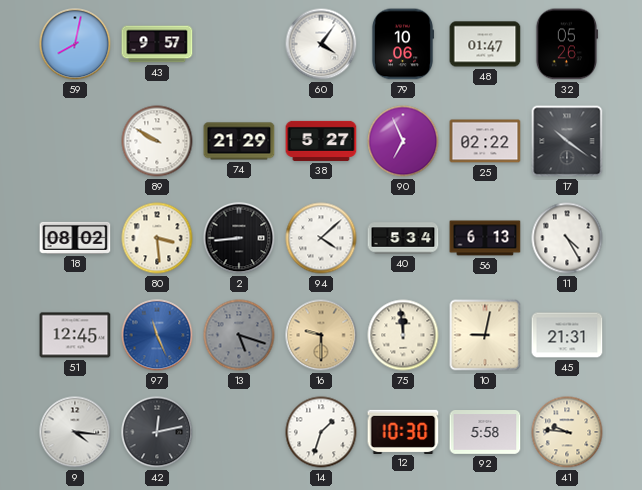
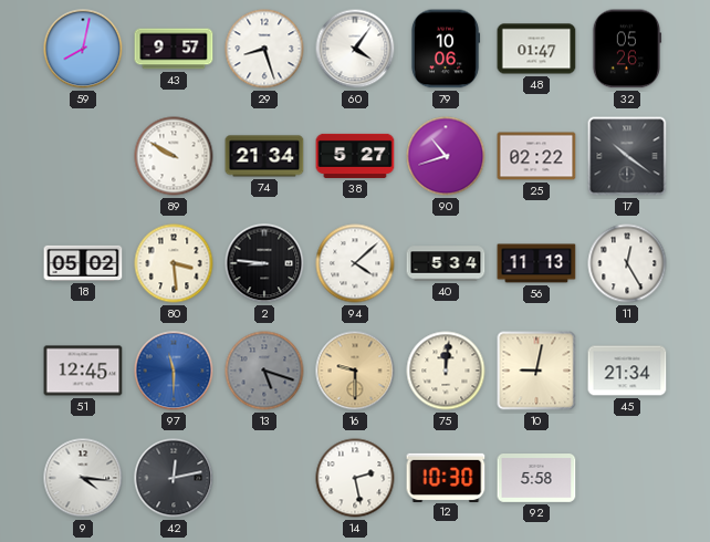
29: none -> 8:27 (264, 49)
74: 21:29 -> 21:34 (264, 156)
90: 6:56 -> 10:42 (446, 156)
18: 08:02 -> 05:02 (83, 263)
2: 8:44 -> 8:46 (264, 263)
56: 6:13 -> 11:13 (536, 263)
11: 4:25 -> 12:25 (627, 263)
97: 11:26 -> 11:30 (174, 371)
75: 11:59 -> 12:01 (446, 371)
45: 21:31 -> 21:34 (627, 371)
14: 1:33 -> 2:28 (355, 478)
41: 9:46 -> none (567, 432)
